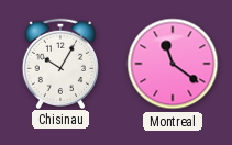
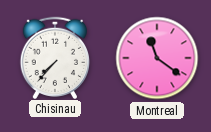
Chisinau: 10:05 -> 7:37 (54, 57)
